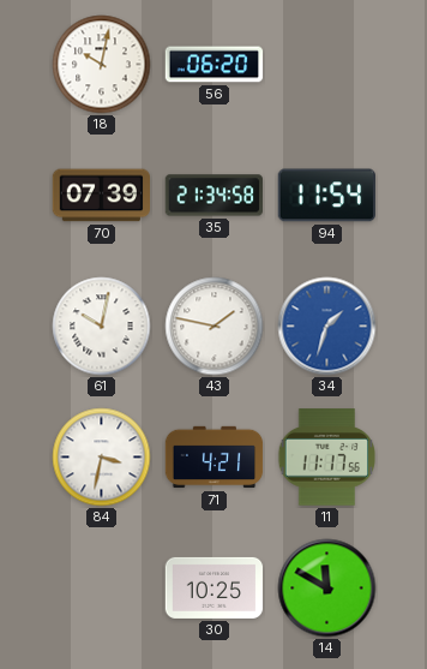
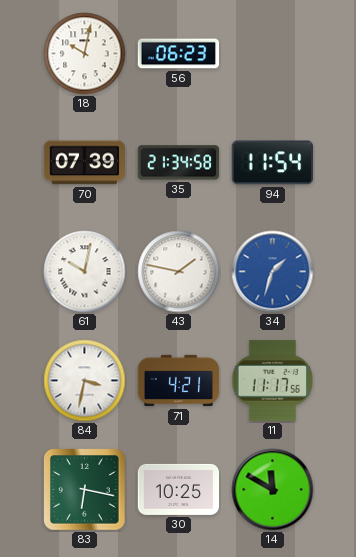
56: 06:20 -> 06:23 (179, 54)
83: none -> 6:17 (85, 490)
